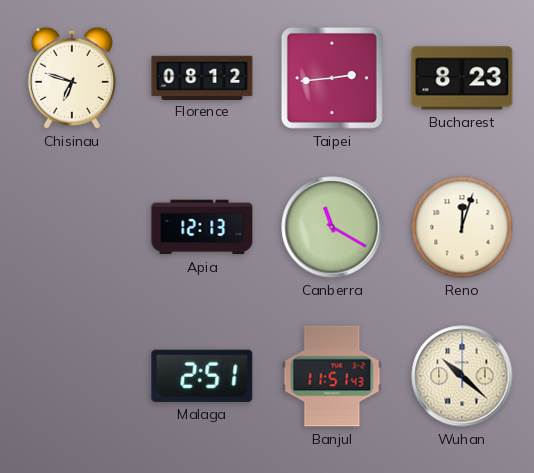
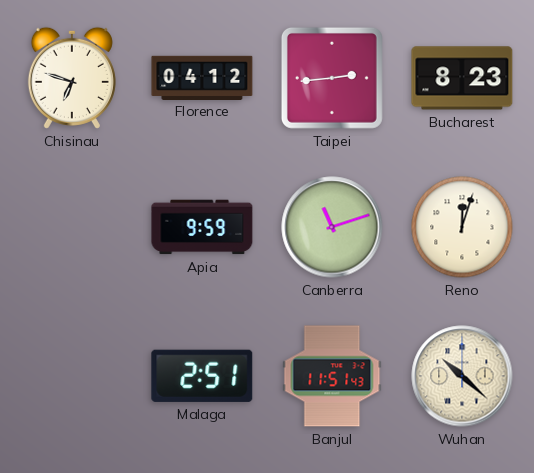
Florence: 08:12 -> 04:12 (202, 77)
Apia: 12:13 -> 9:59 (202, 227)
Canberra: 11:20 -> 11:12 (332, 227)
